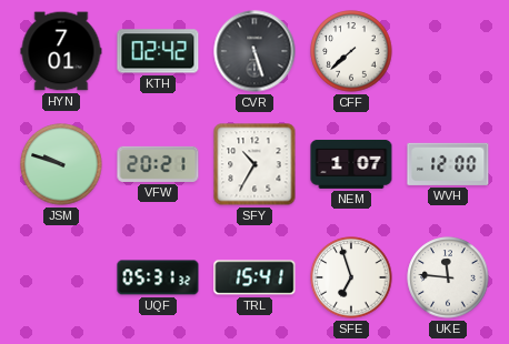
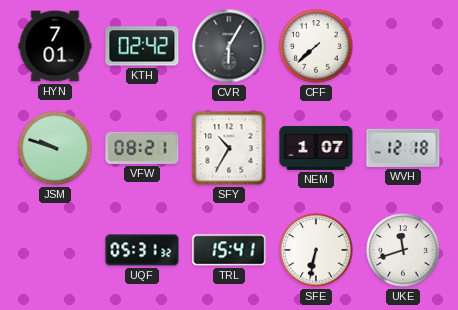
CVR: 5:27 -> 6:05 (229, 46)
VFW: 20:21 -> 08:21 (142, 148)
WVH: 12:00 -> 12:18 (403, 148)
SFE: 6:57 -> 6:32 (316, 250)
UKE: 11:46 -> 11:42 (403, 250)
